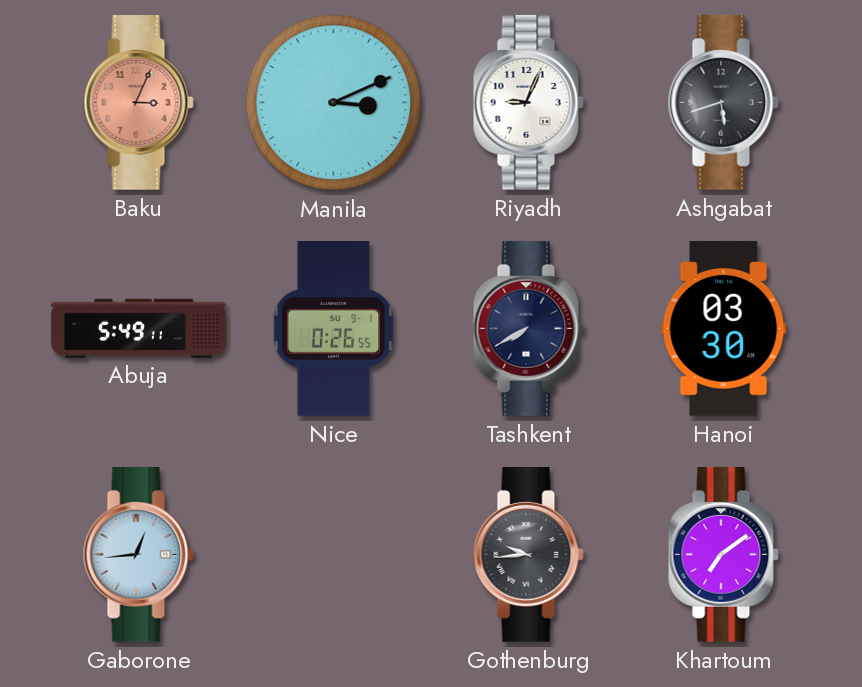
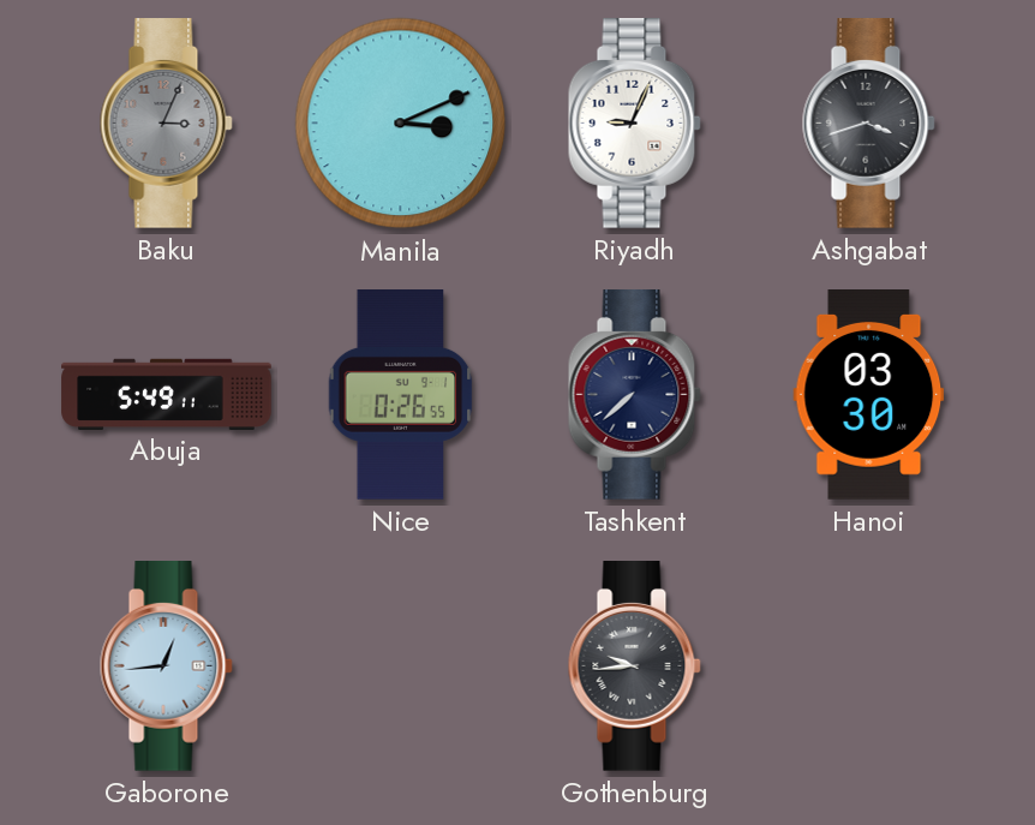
Baku dial: salmon -> grey (166, 124)
Ashgabat: 5:42 -> 3:42 (868, 124)
Tashkent: 7:40 -> 7:38 (634, 395)
Khartoum: 7:09 -> none (723, 555)
